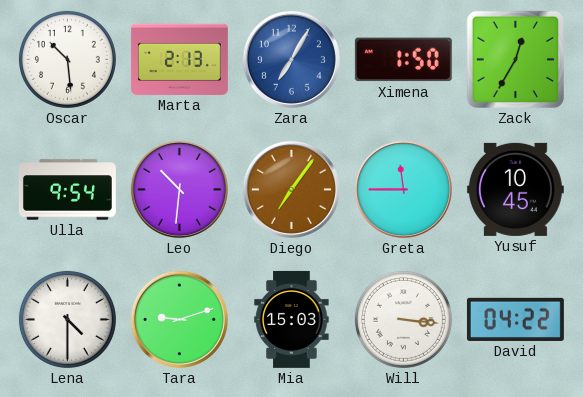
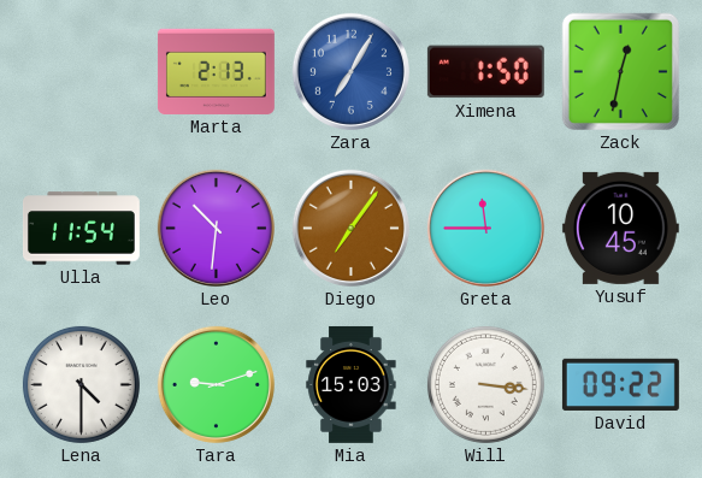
Oscar: 10:29 -> none (67, 59)
Zack: 12:35 -> 12:32 (620, 71)
Ulla: 9:54 -> 11:54 (81, 229)
David: 04:22 -> 09:22 (620, 384)
